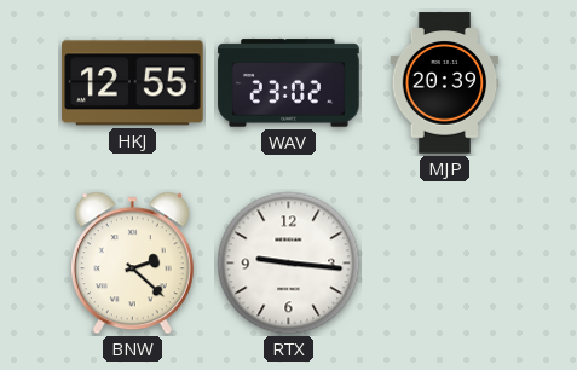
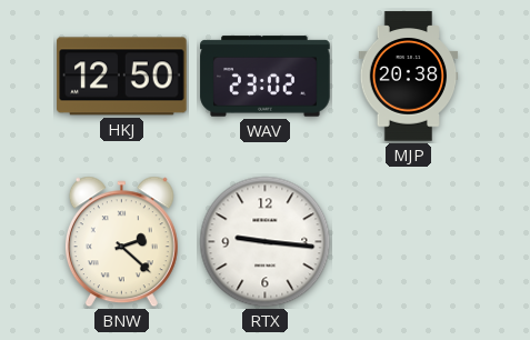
HKJ: 12:55 -> 12:50 (122, 77)
MJP: 20:39 -> 20:38 (409, 77)
